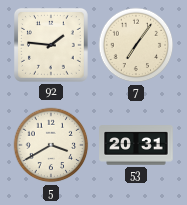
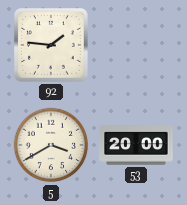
7: 7:06 -> none (136, 45)
53: 20:31 -> 20:00 (136, 145)
